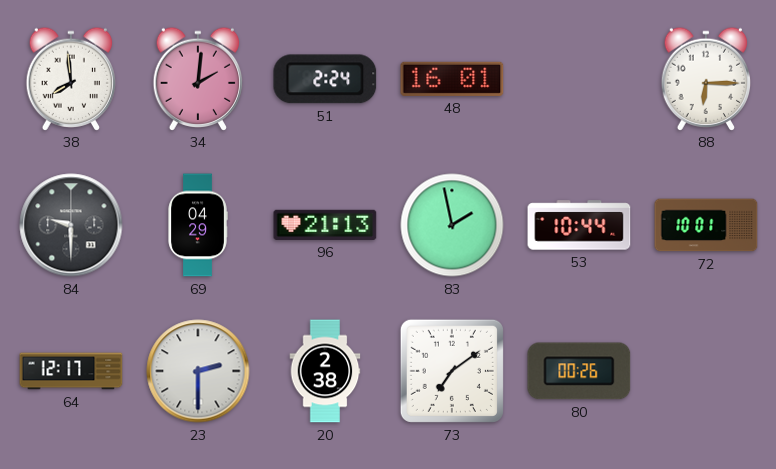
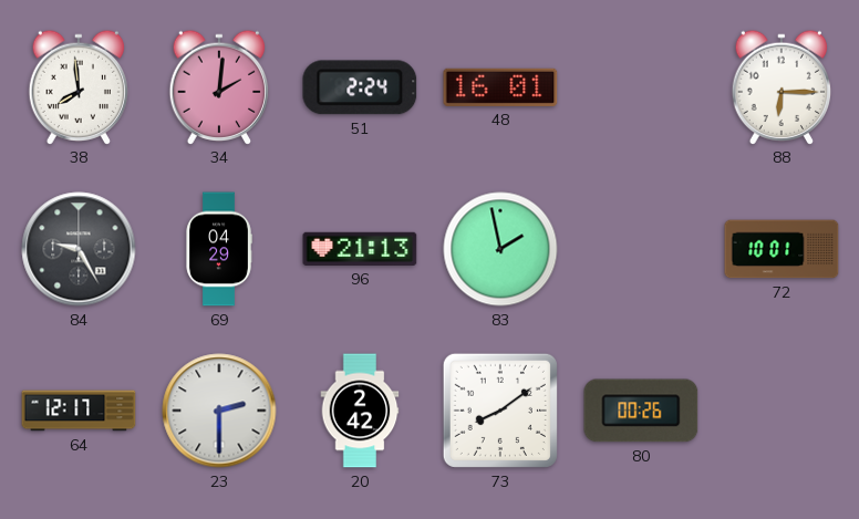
84: 9:30 -> 9:25 (79, 249)
53: 10:44 -> none (579, 225)
20: 2:38 -> 2:42 (360, 411)
73: 7:09 -> 8:09 (500, 411)
